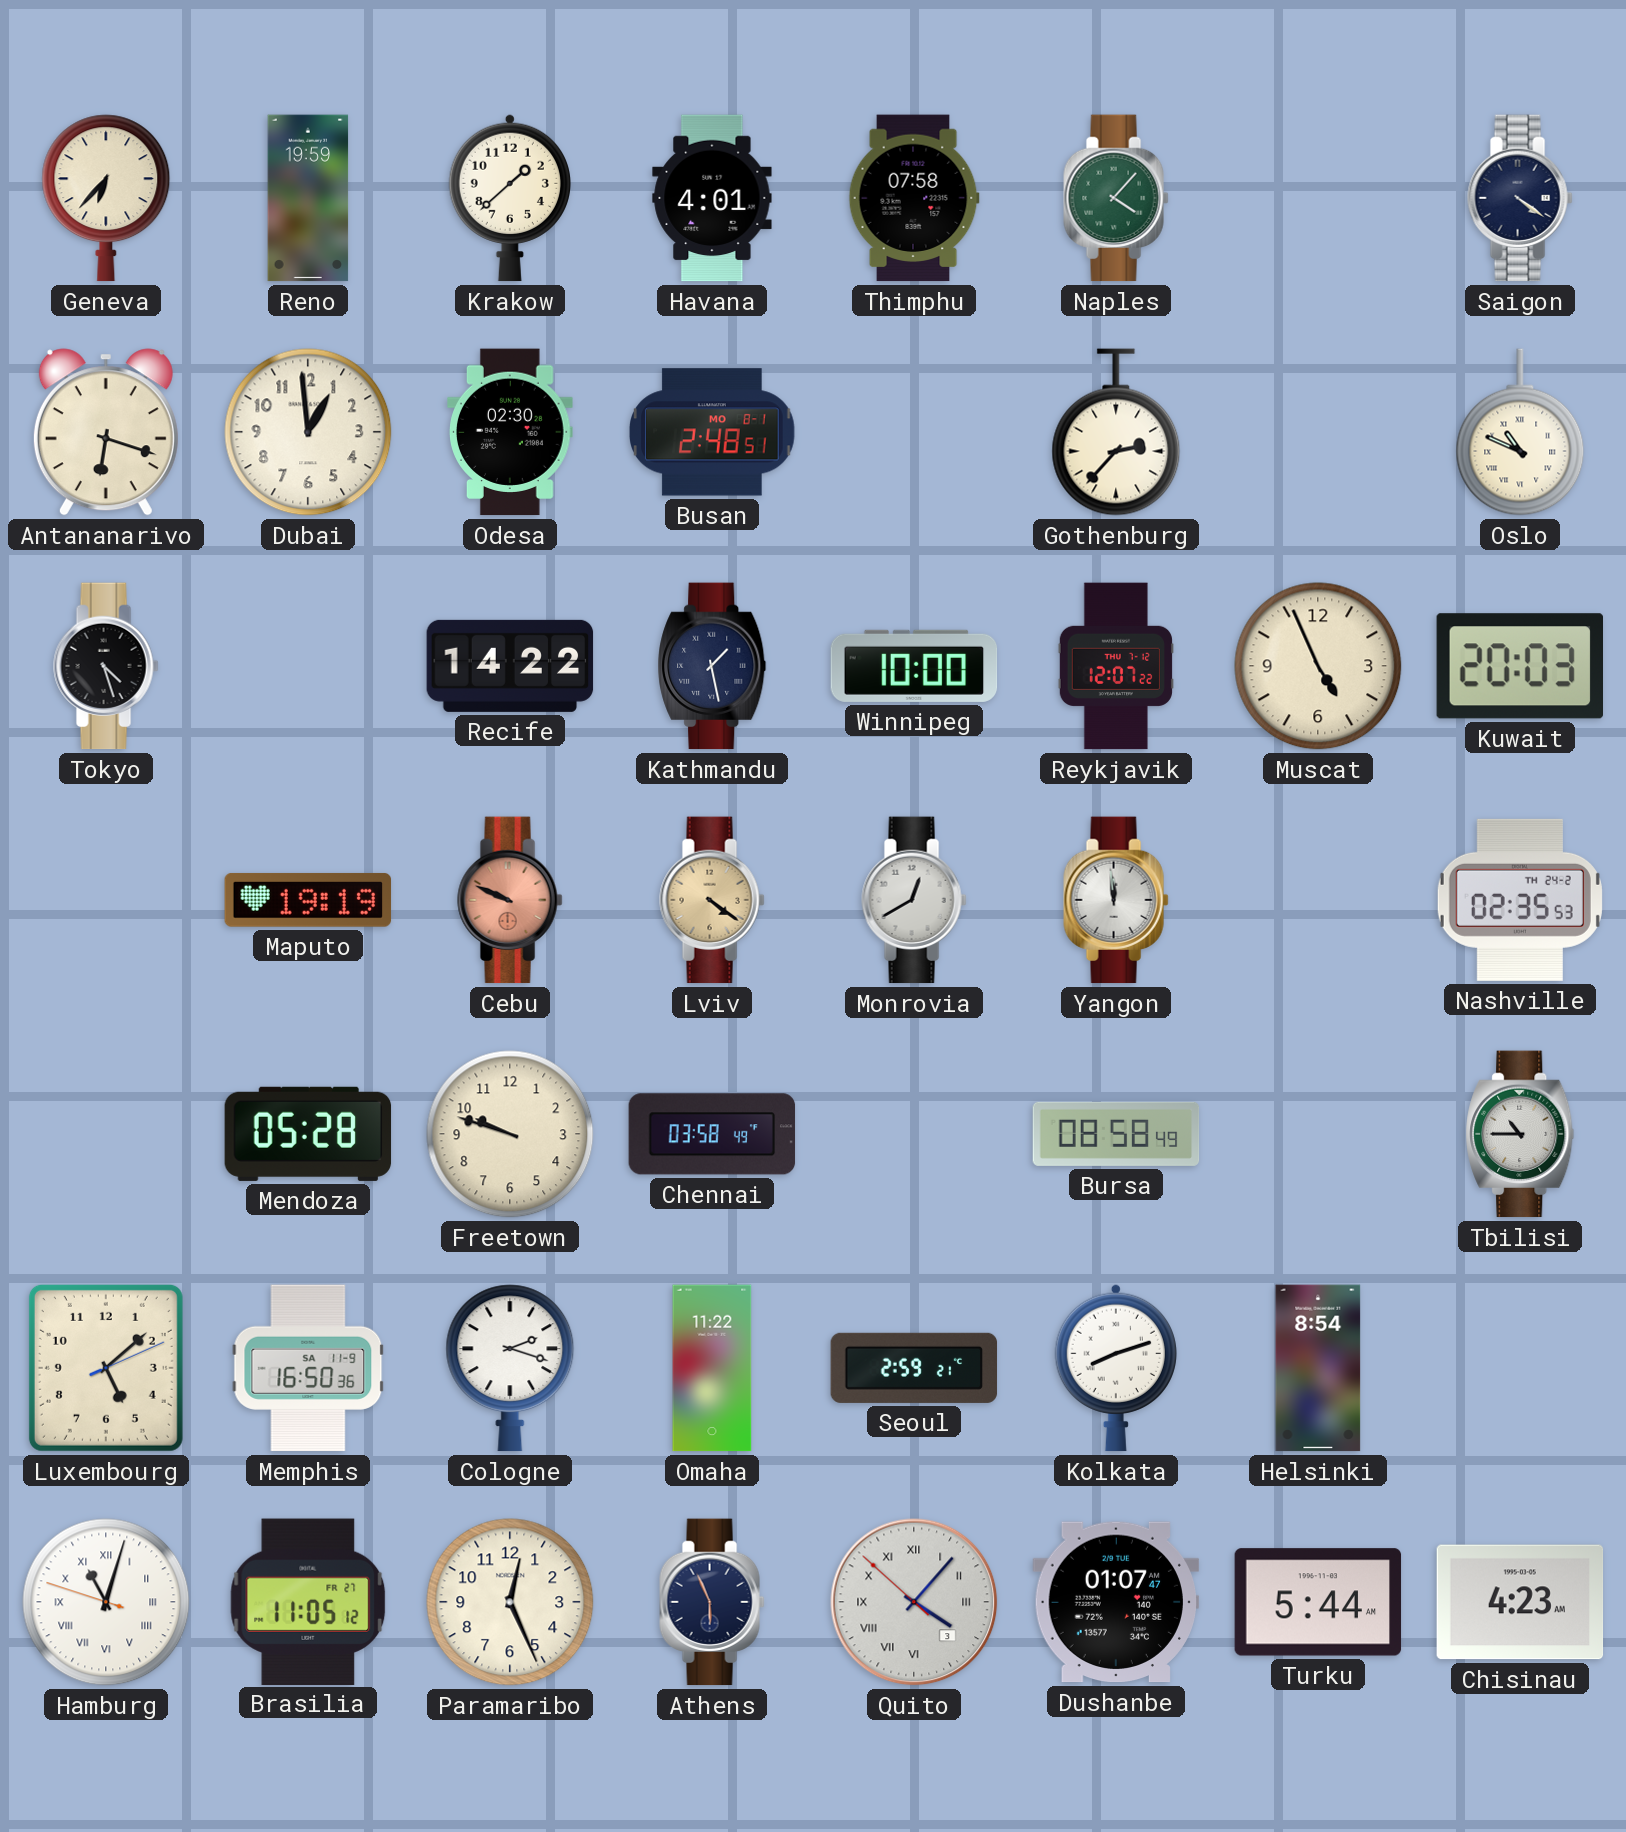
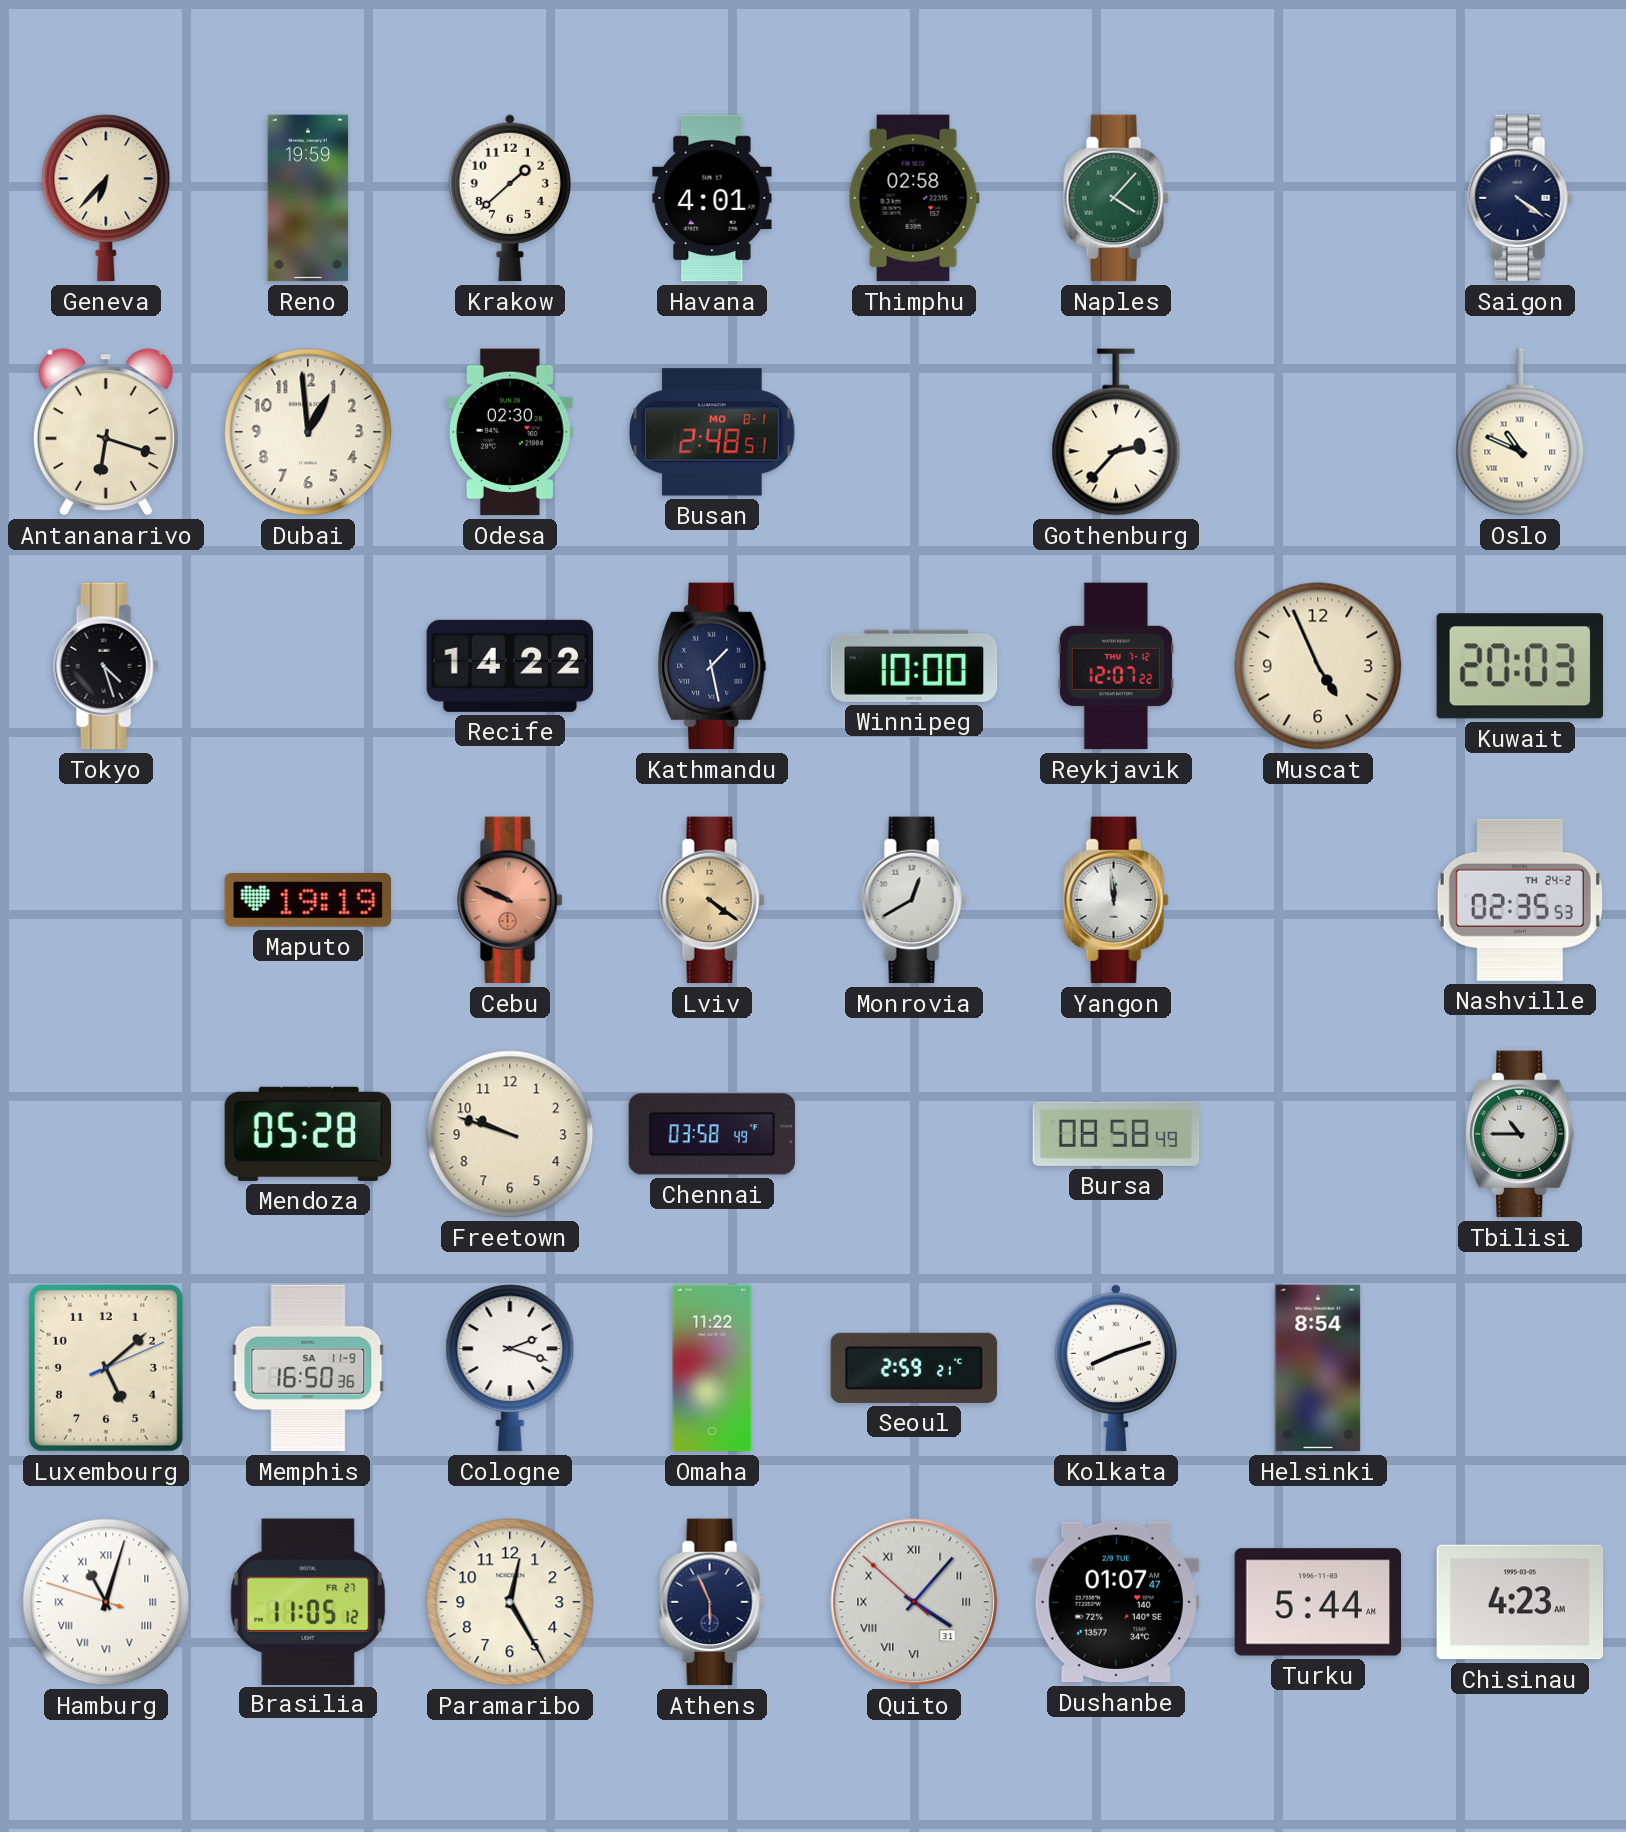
Thimphu: 07:58 -> 02:58 (914, 198)
Paramaribo: 12:26 -> 12:25 (510, 1602)
Quito date: 3 -> 31 (914, 1602)
